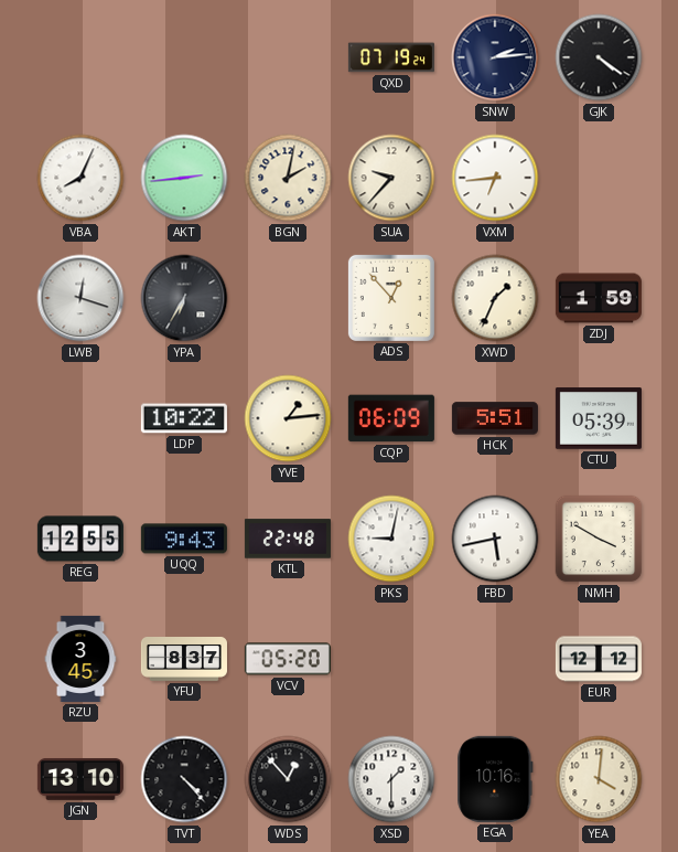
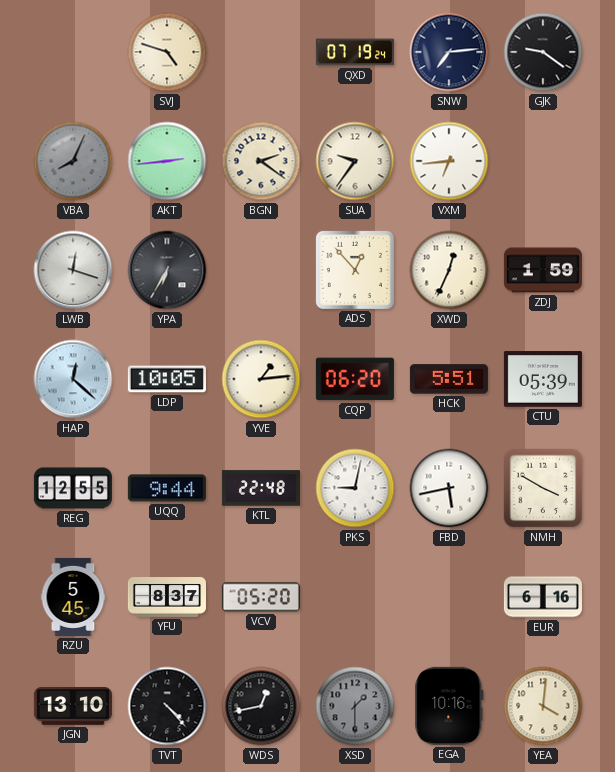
SVJ: none -> 4:48 (167, 52)
SNW: 2:14 -> 7:14 (449, 52)
GJK: 4:21 -> 9:21 (543, 52)
VBA dial: white -> grey (73, 161)
BGN: 2:02 -> 2:21 (261, 161)
SUA: 9:37 -> 9:36 (355, 161)
XWD: 1:34 -> 12:34 (449, 270)
HAP: none -> 12:22 (73, 379)
LDP: 10:22 -> 10:05 (167, 379)
CQP: 06:09 -> 06:20 (355, 379)
UQQ: 9:43 -> 9:44 (167, 488)
RZU: 3:45 -> 5:45 (73, 597)
EUR: 12:12 -> 6:16 (543, 597)
WDS: 12:53 -> 12:43 (261, 706)
XSD dial: white -> grey (355, 706)
